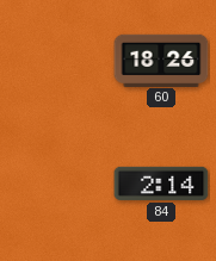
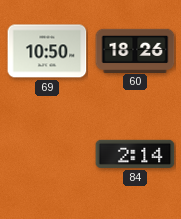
69: none -> 10:50 (47, 51)
